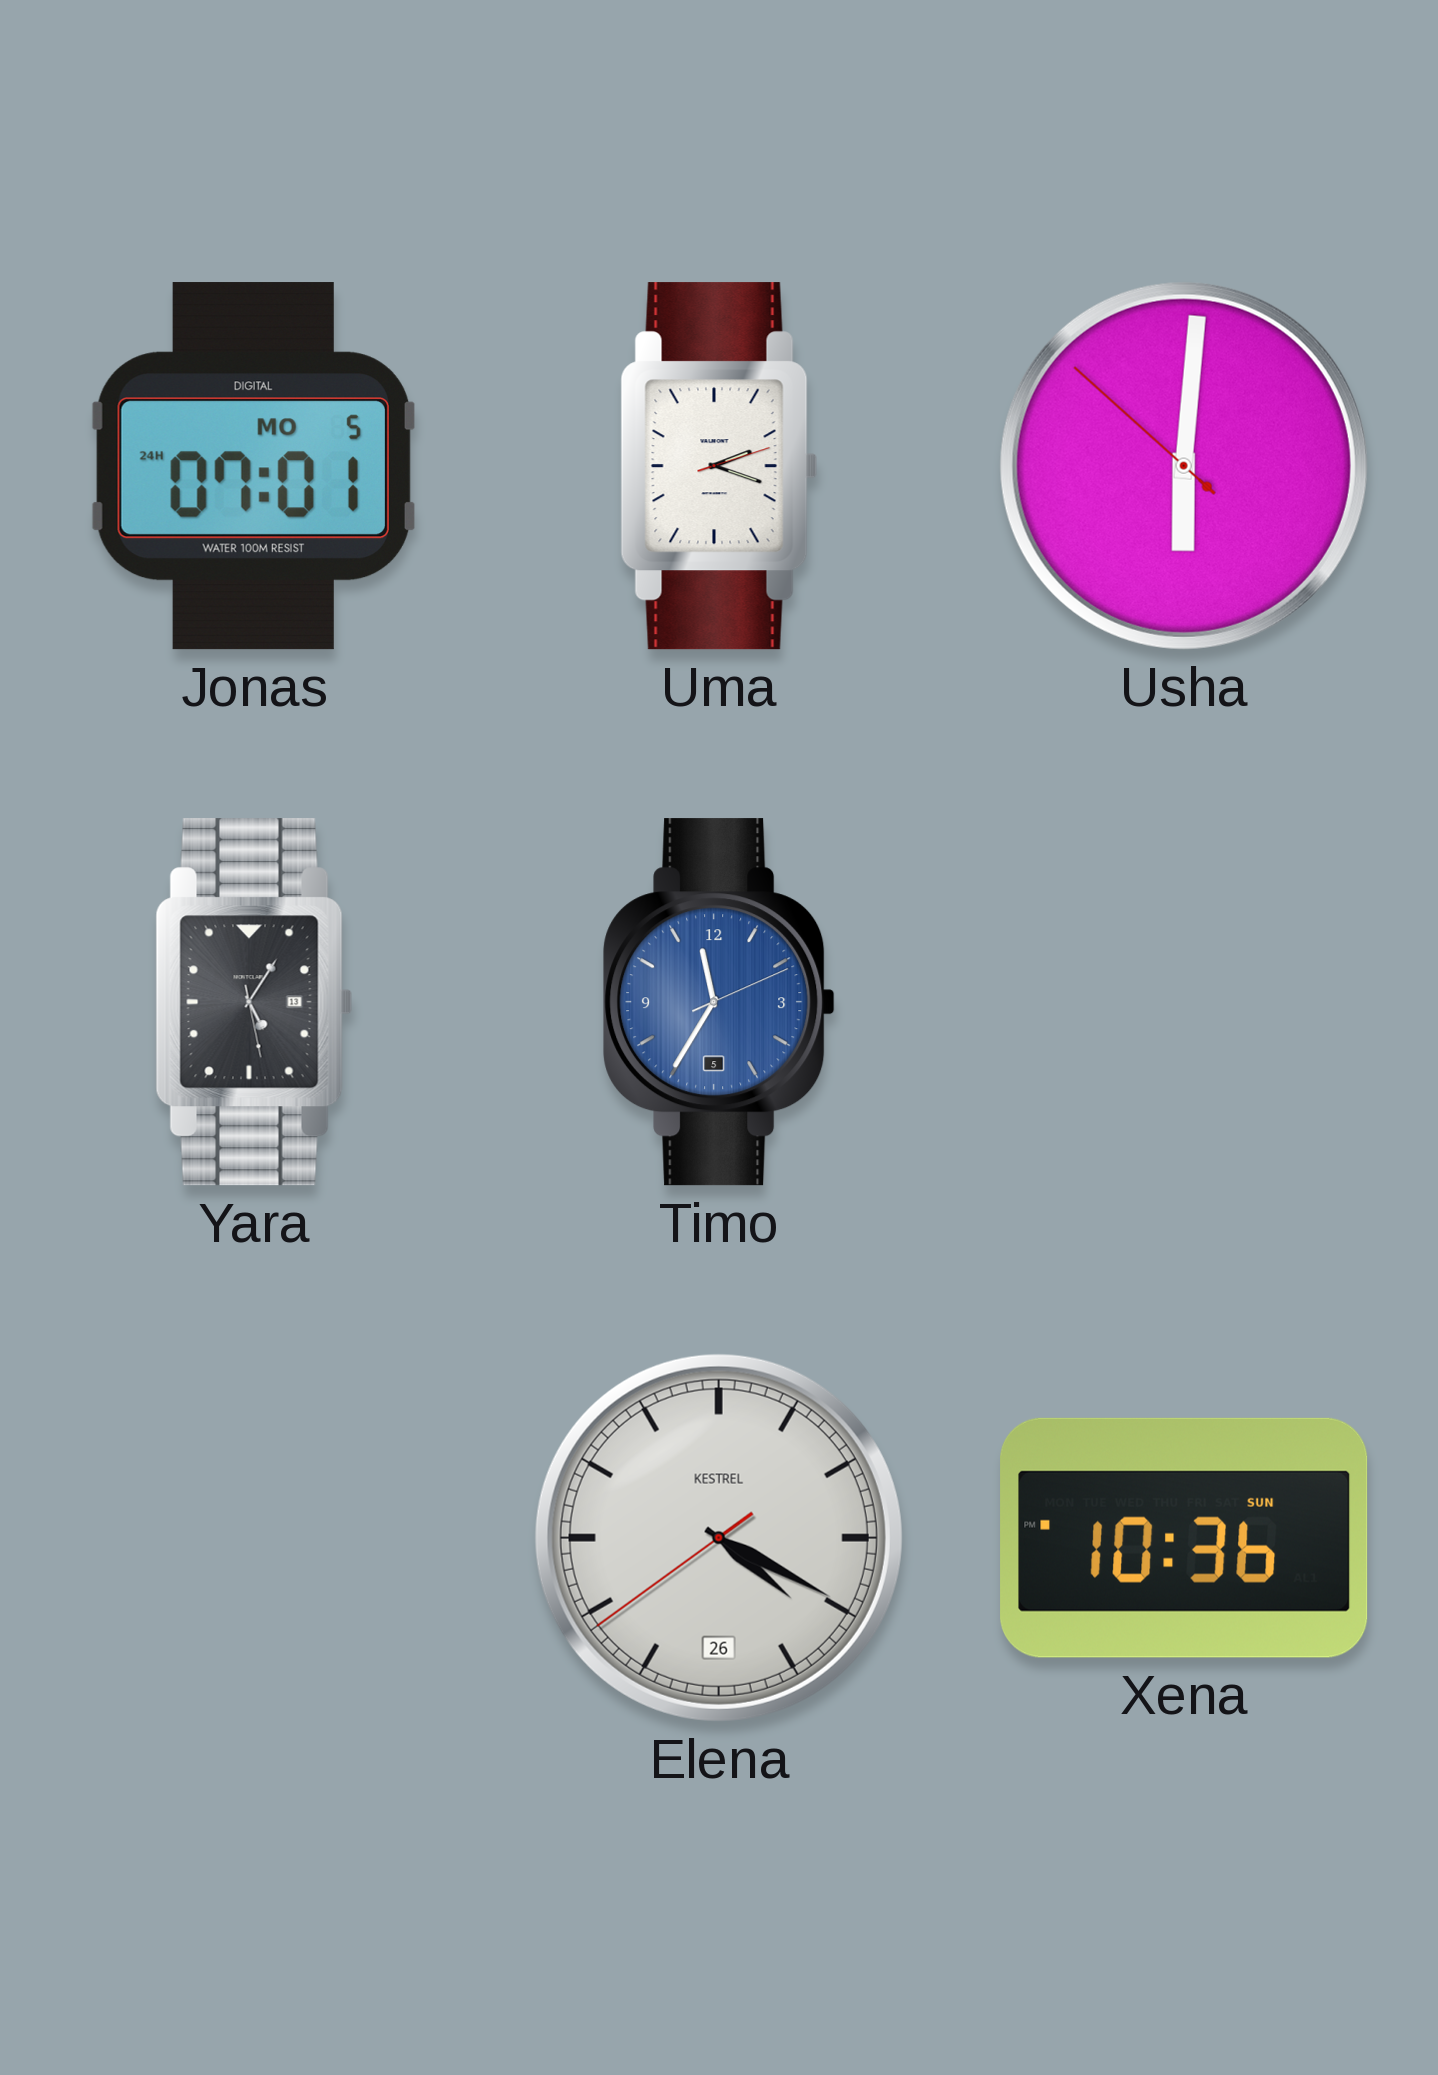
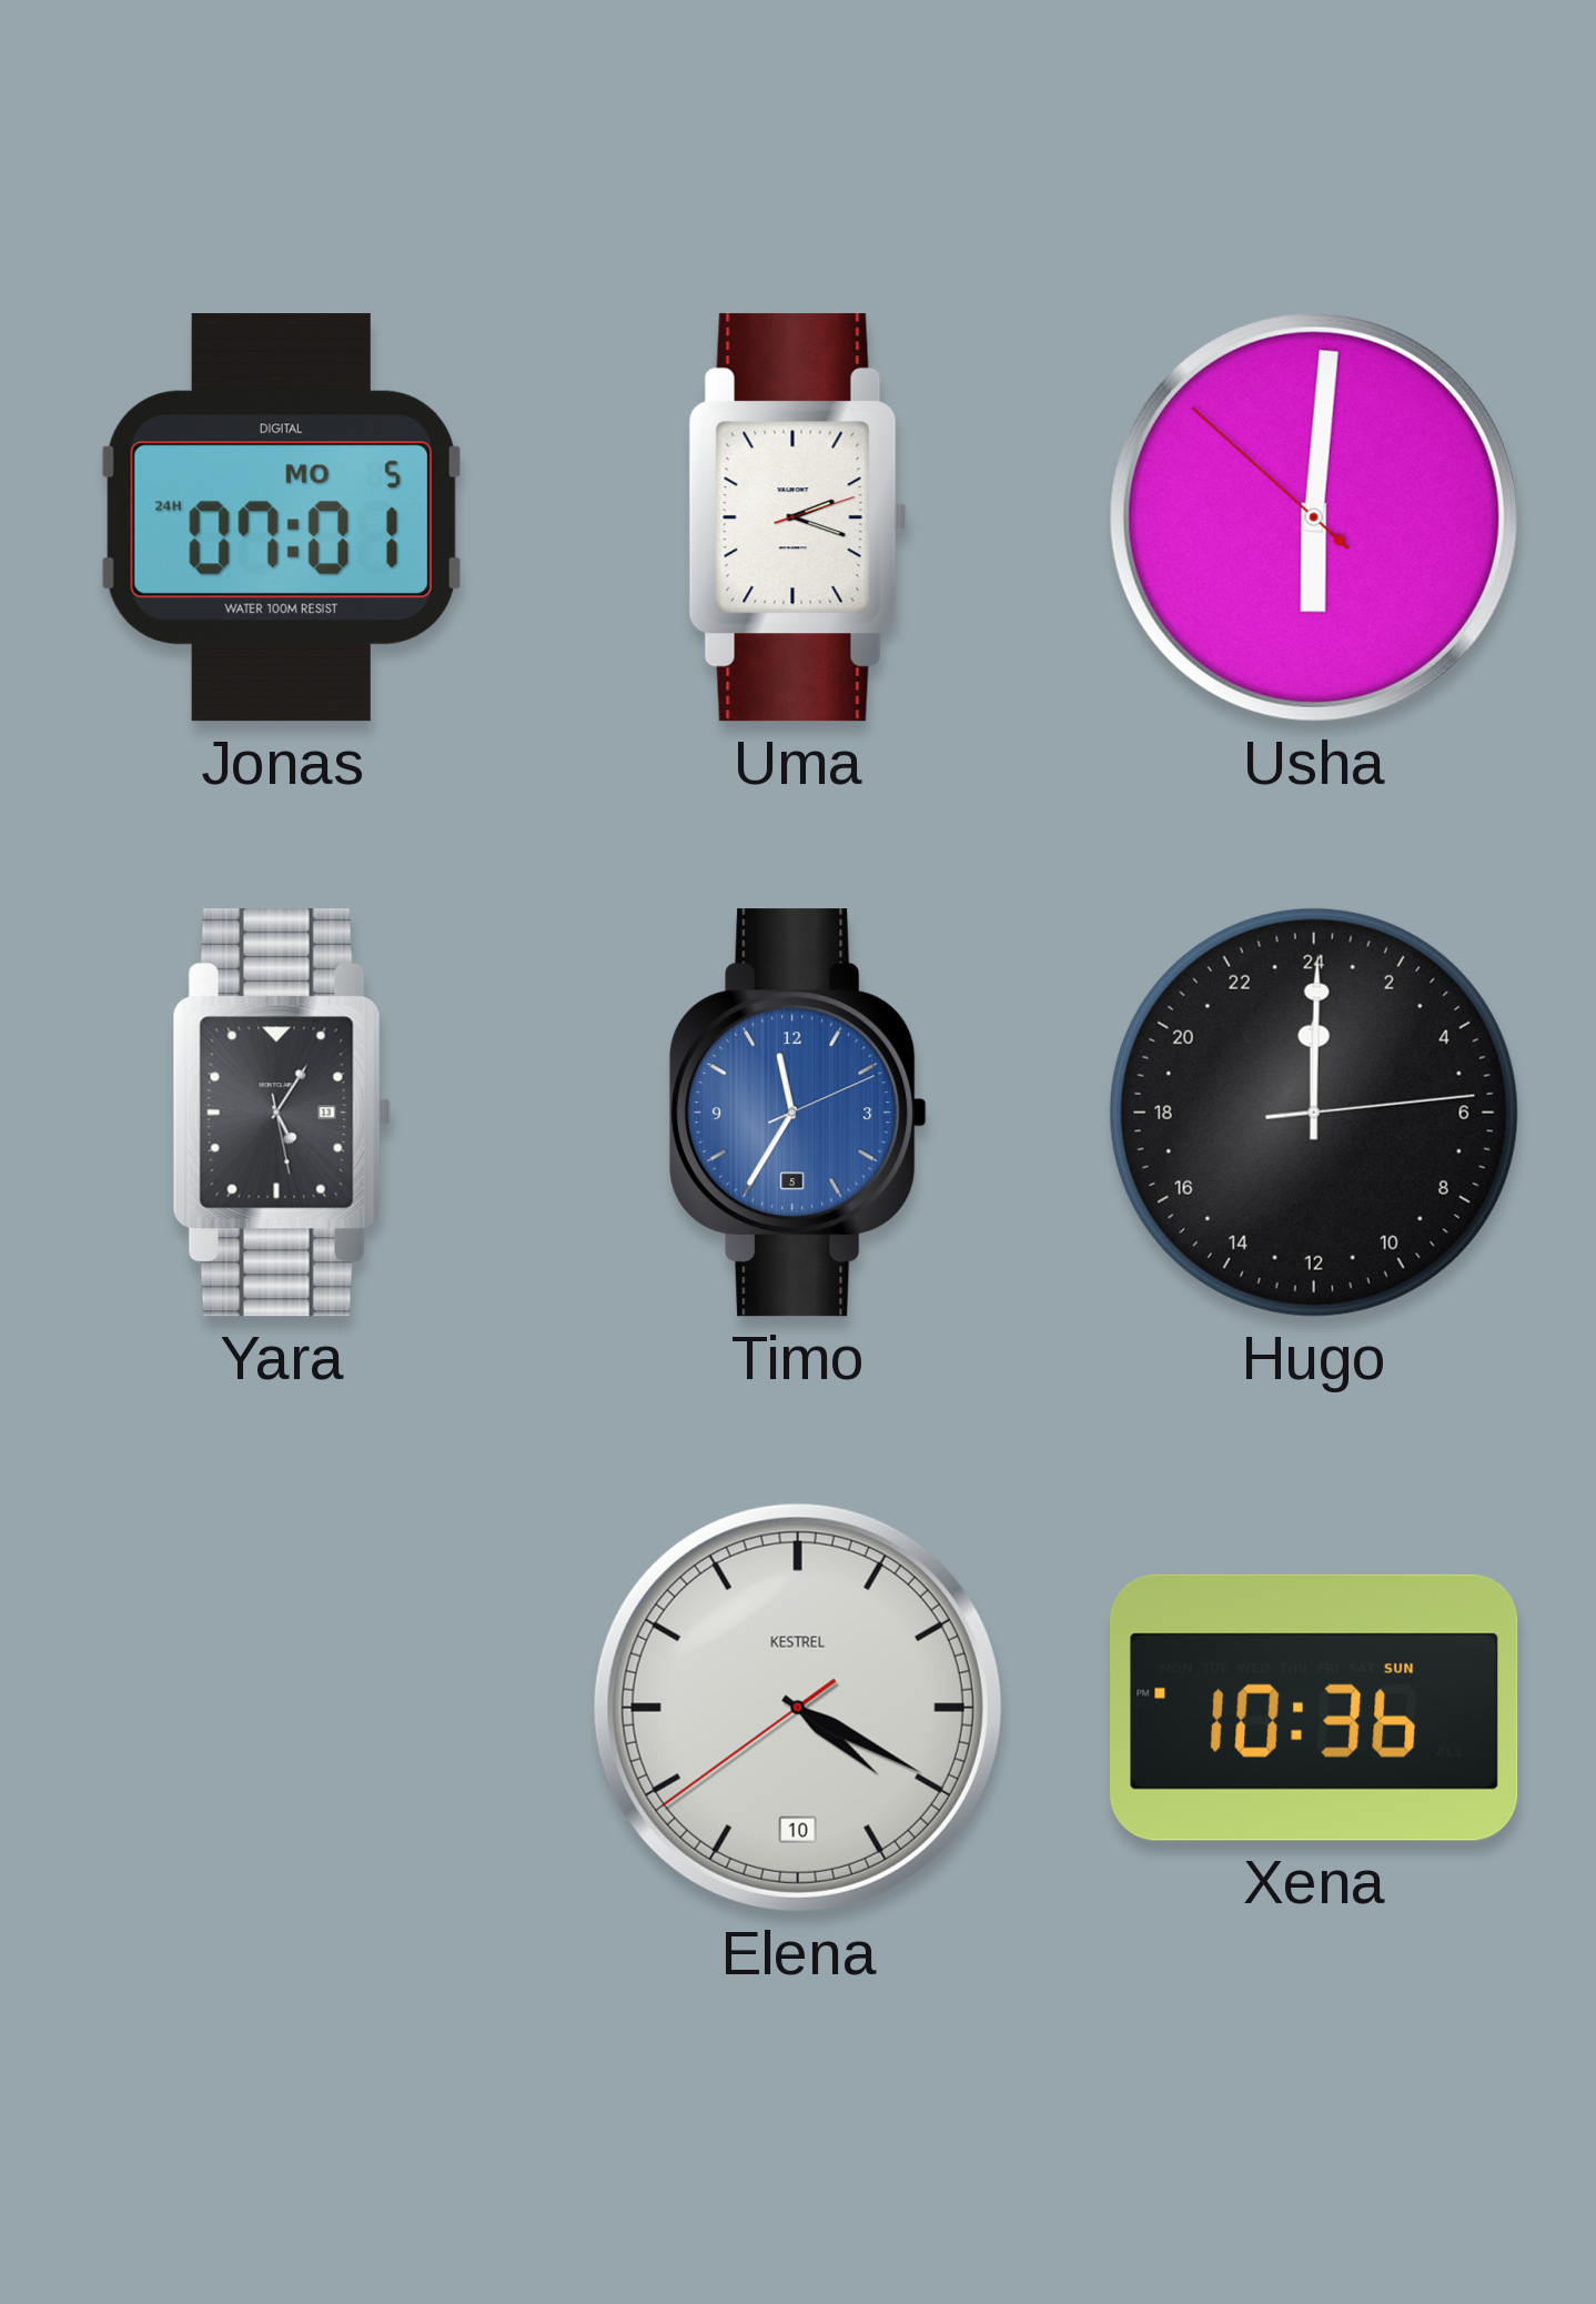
Hugo: none -> 0:00 (1314, 1113)
Elena date: 26 -> 10 (798, 1708)
